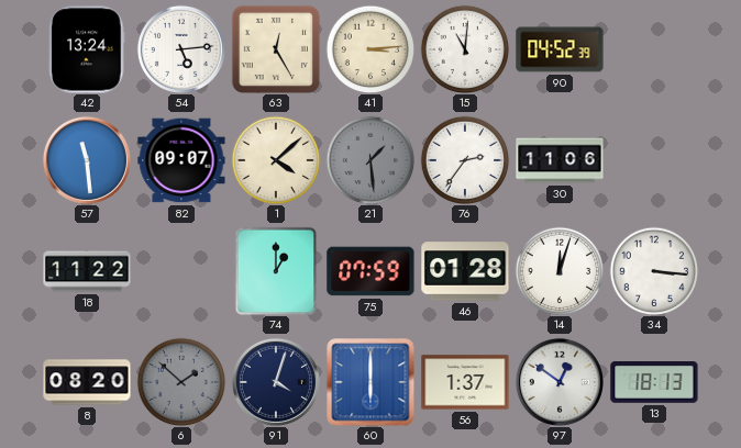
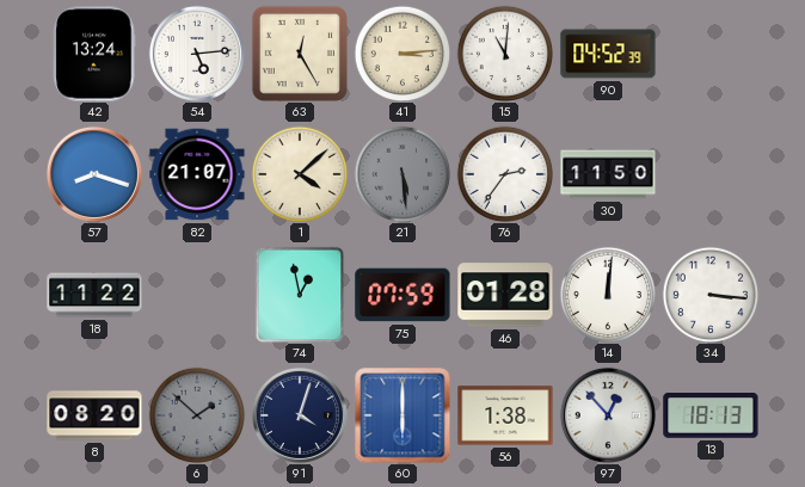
57: 11:29 -> 8:18 (94, 174)
82: 09:07 -> 21:07 (197, 174)
21: 1:29 -> 5:29 (402, 174)
30: 11:06 -> 11:50 (608, 174)
74: 1:00 -> 12:58 (300, 295)
14: 12:03 -> 12:01 (608, 295)
56: 1:37 -> 1:38 (505, 415)
97: 12:51 -> 12:53 (608, 415)
